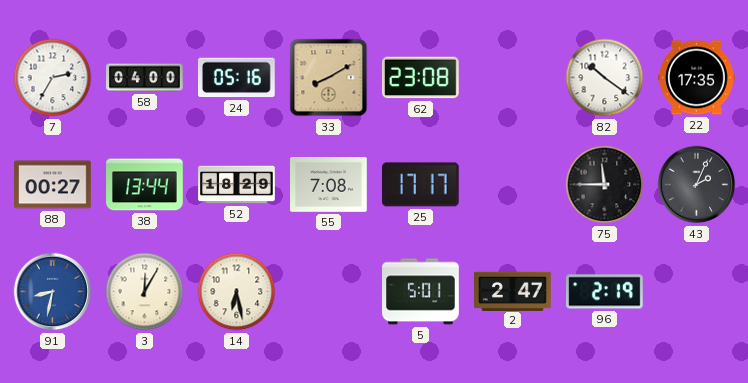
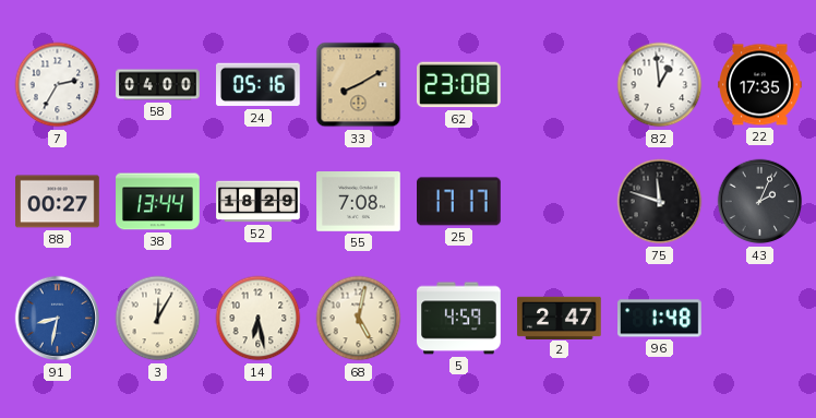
82: 10:21 -> 12:59 (660, 85)
75: 11:45 -> 11:48 (660, 202)
68: none -> 5:02 (359, 319)
5: 5:01 -> 4:59 (459, 319)
96: 2:19 -> 1:48 (660, 319)
